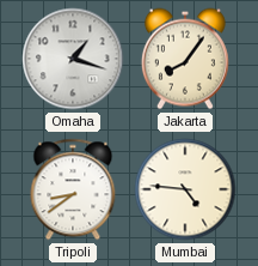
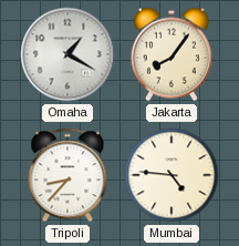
Omaha: 1:18 -> 1:20 (67, 54)
Tripoli: 8:39 -> 8:37 (67, 175)
